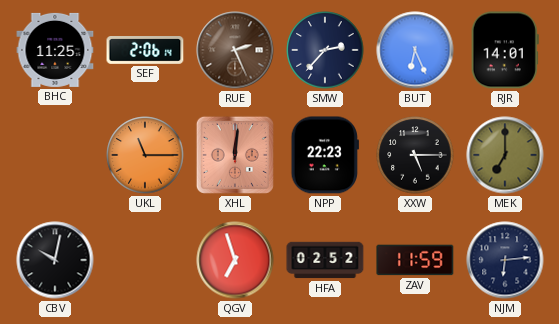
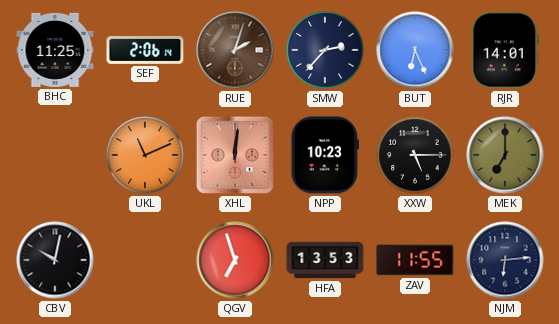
RUE: 2:26 -> 2:03 (235, 50)
UKL: 11:15 -> 11:11 (145, 155)
NPP: 22:23 -> 10:23 (325, 155)
HFA: 02:52 -> 13:53 (325, 260)
ZAV: 11:59 -> 11:55 (415, 260)
